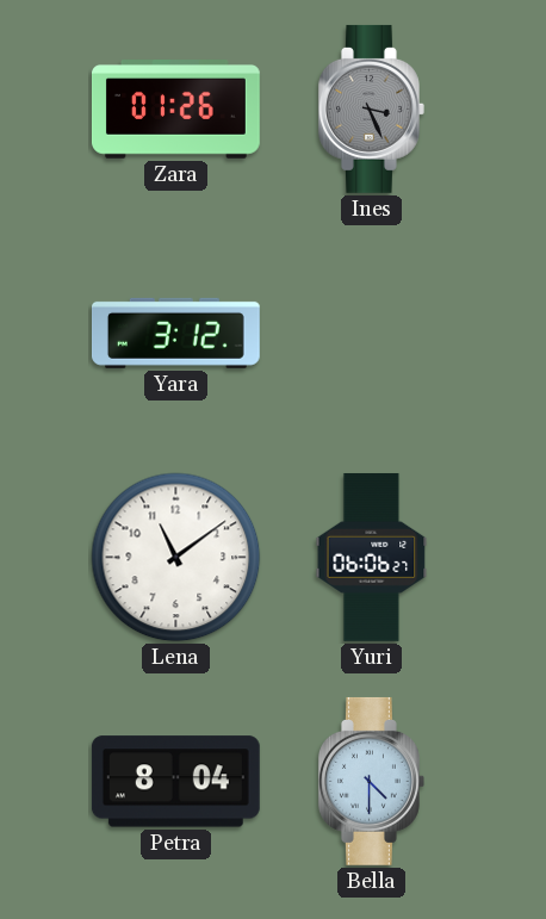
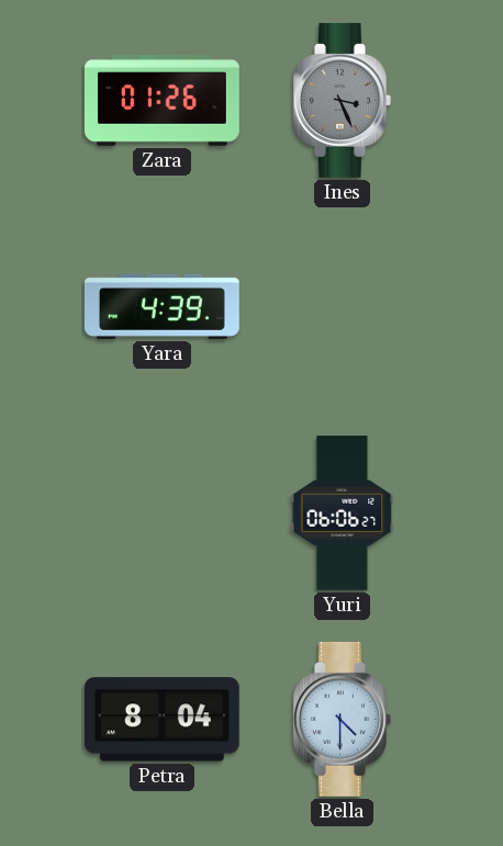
Yara: 3:12 -> 4:39 (161, 306)
Lena: 11:09 -> none (176, 558)
